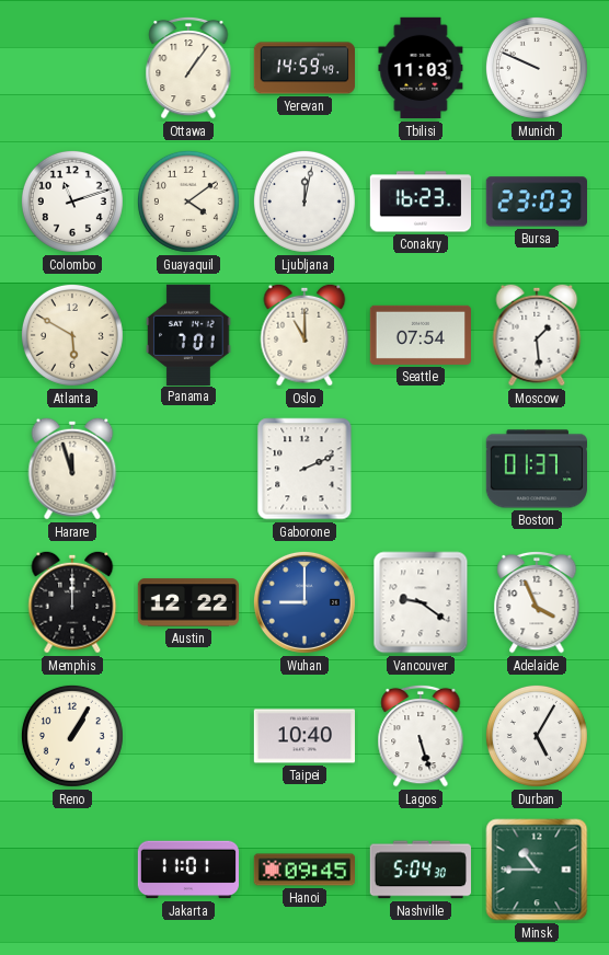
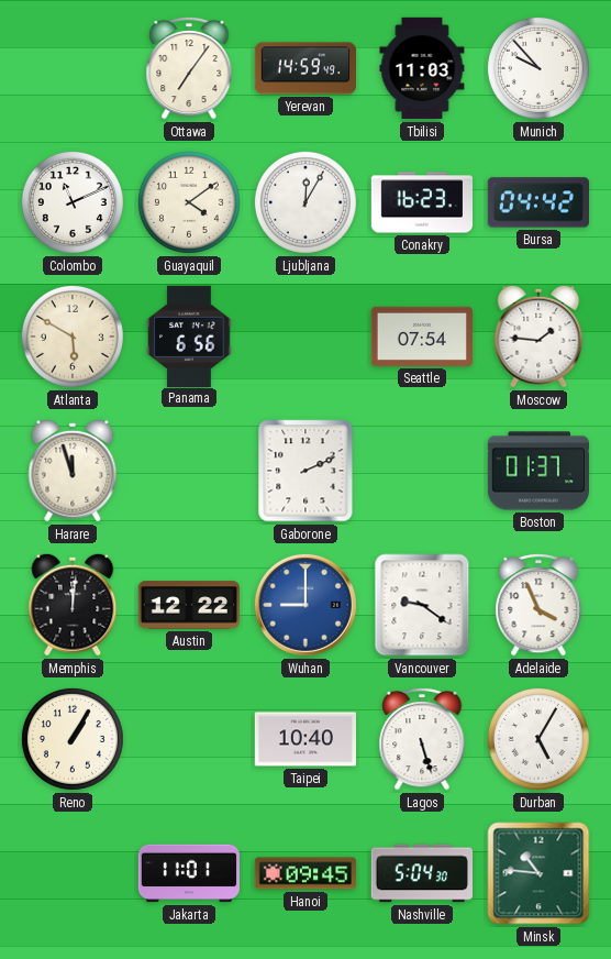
Ottawa: 1:06 -> 7:06 (189, 68)
Munich: 9:49 -> 9:53 (538, 68)
Colombo: 11:12 -> 11:11 (73, 202)
Ljubljana: 12:02 -> 12:05 (305, 202)
Bursa: 23:03 -> 04:42 (537, 202)
Panama: 7:01 -> 6:56 (189, 335)
Oslo: 11:00 -> none (304, 335)
Moscow: 1:29 -> 1:46 (538, 337)
Memphis: 12:00 -> 12:01 (73, 605)
Minsk: 10:45 -> 10:46 (538, 873)
